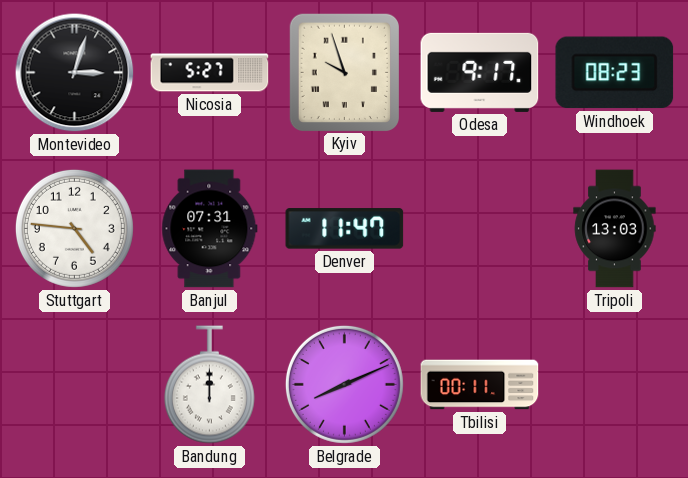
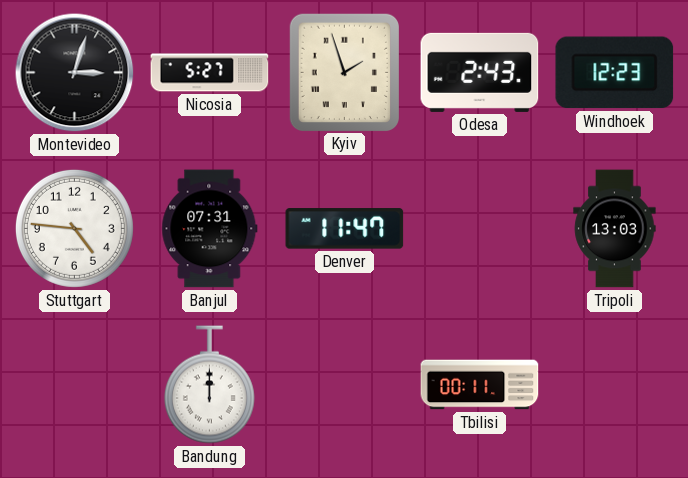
Kyiv: 9:57 -> 1:57 (344, 72)
Odesa: 9:17 -> 2:43 (480, 72)
Windhoek: 08:23 -> 12:23 (615, 73)
Belgrade: 8:11 -> none (344, 384)
